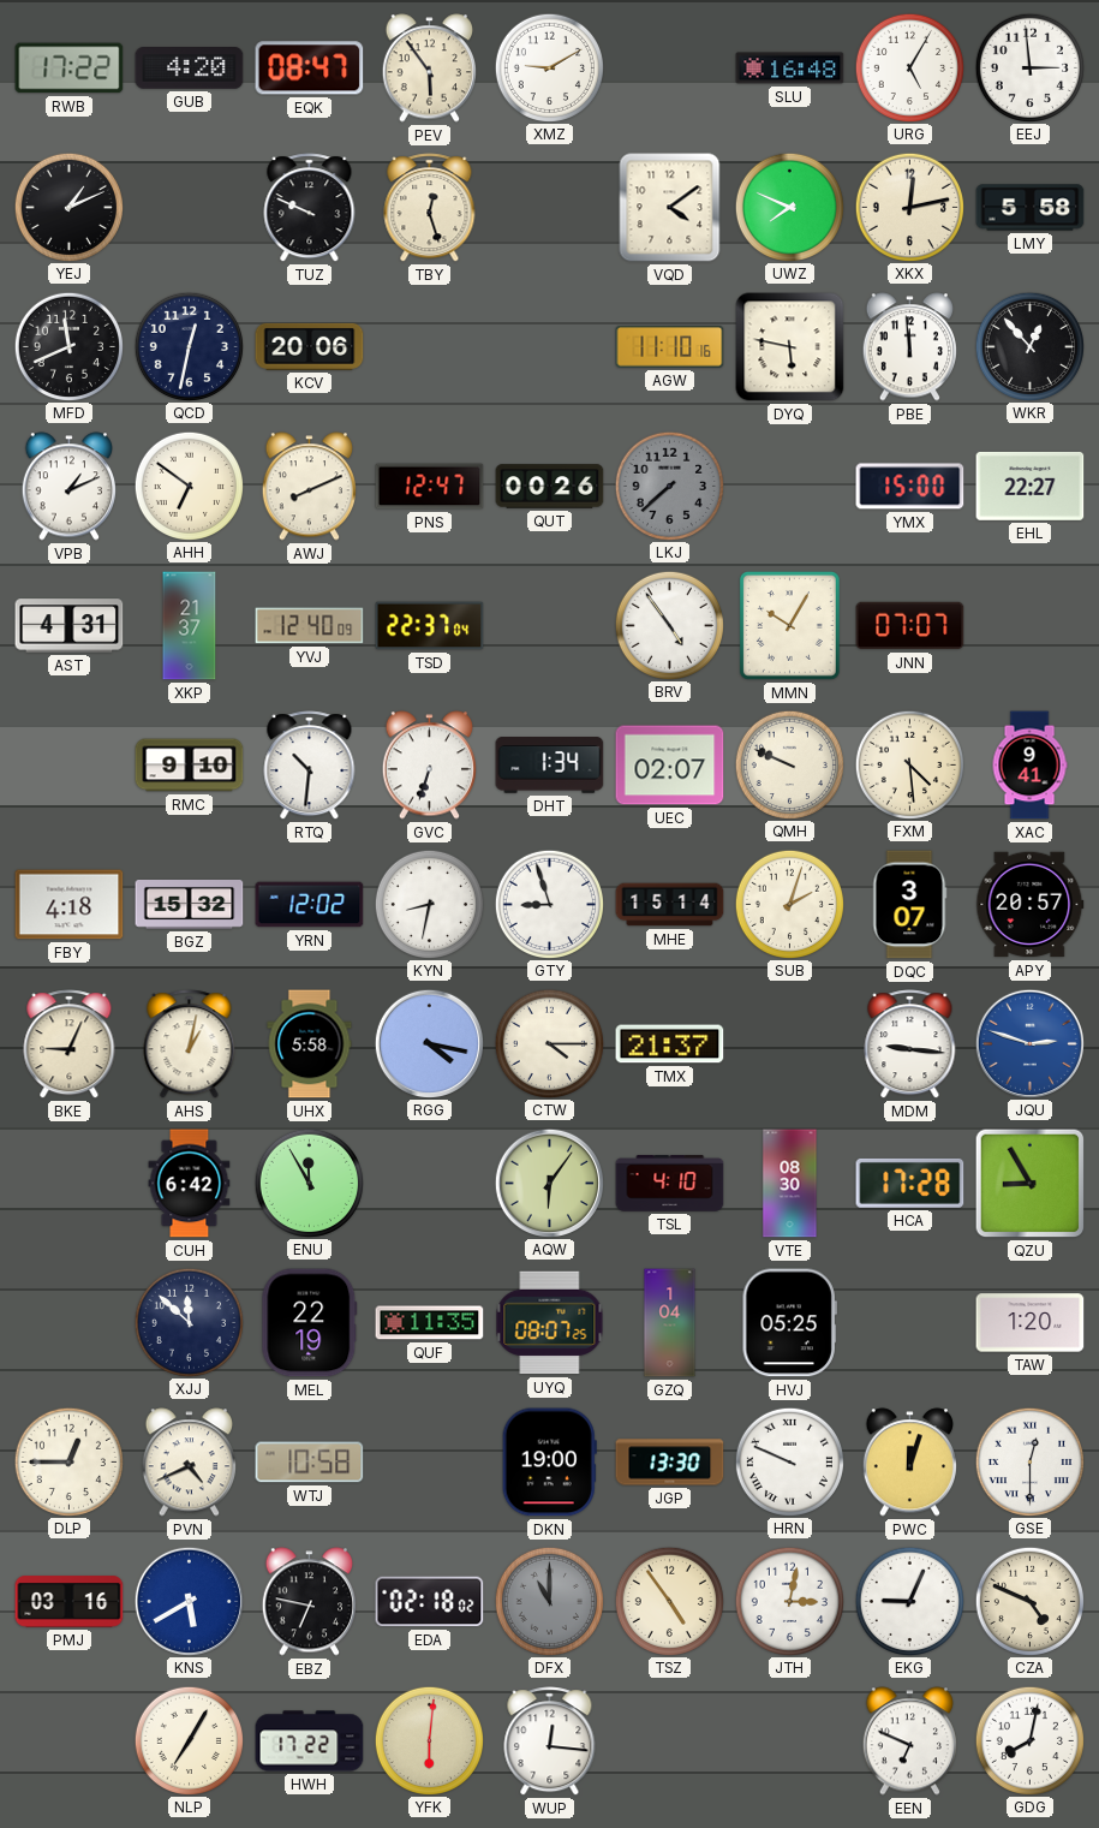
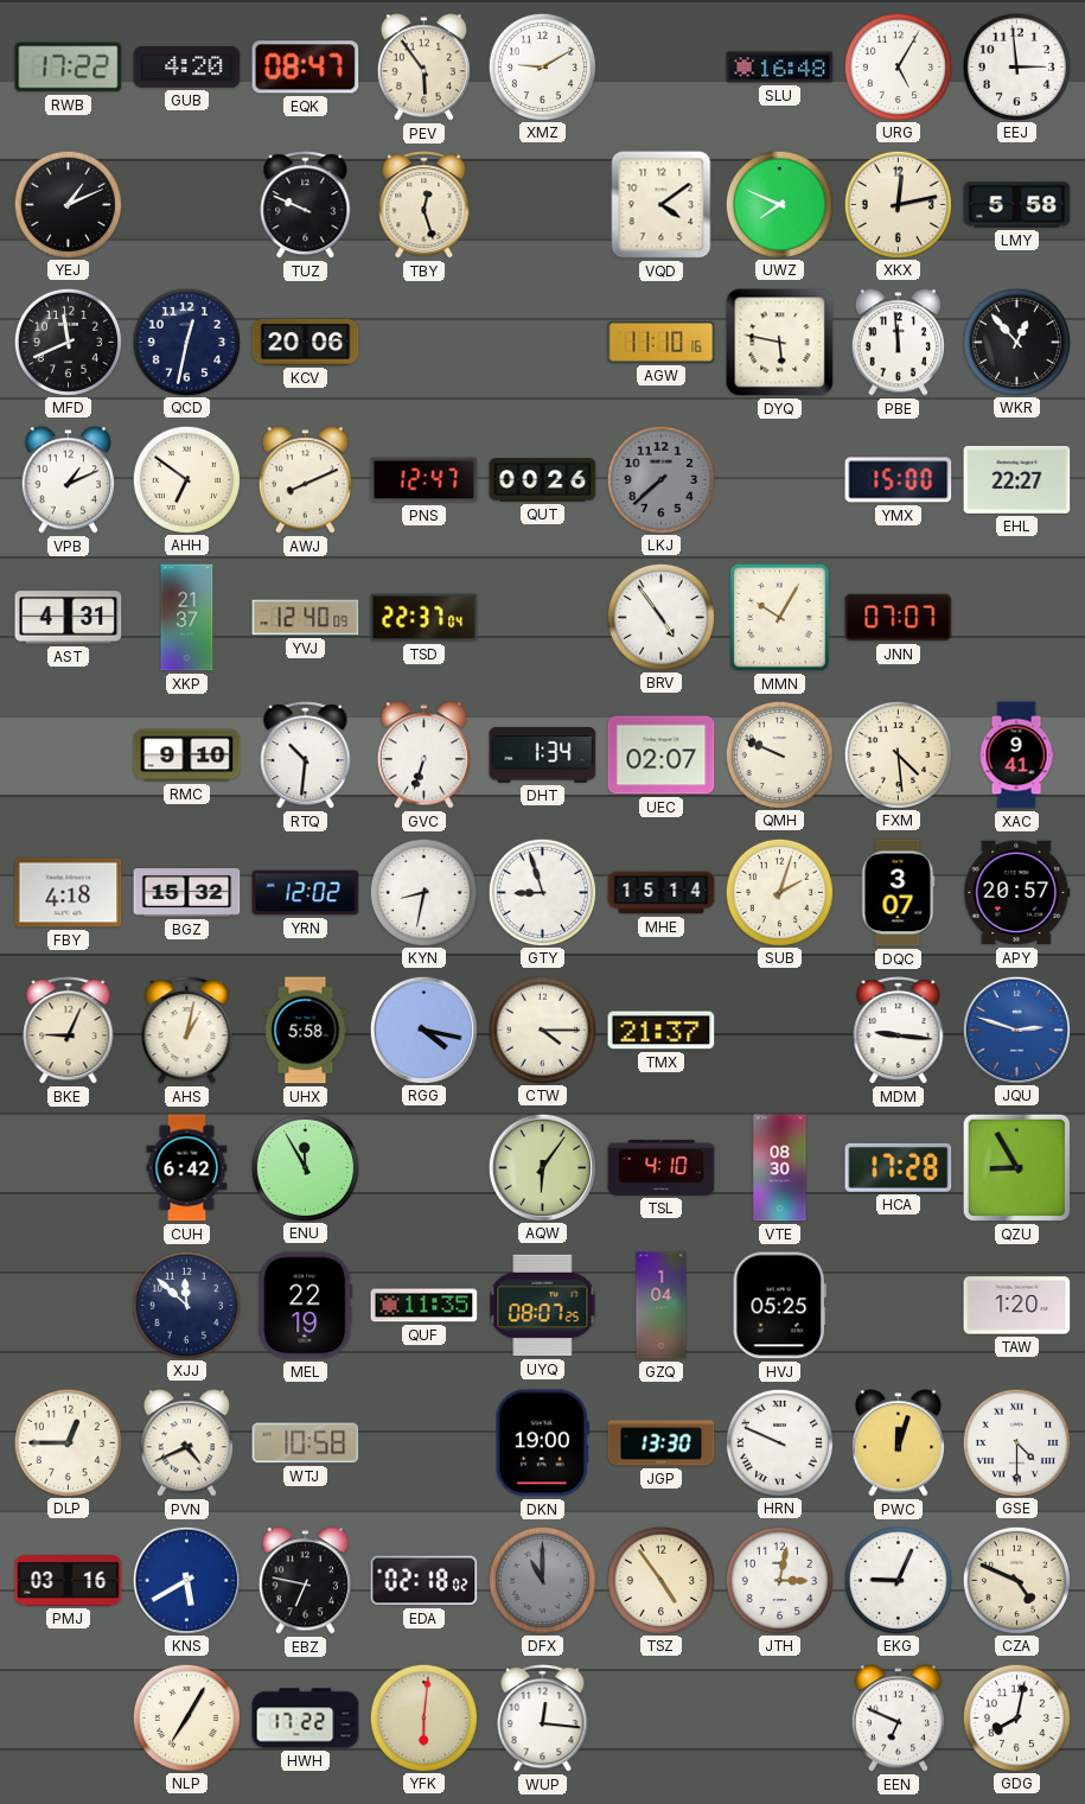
GSE: 12:30 -> 4:30 (1016, 1442)
